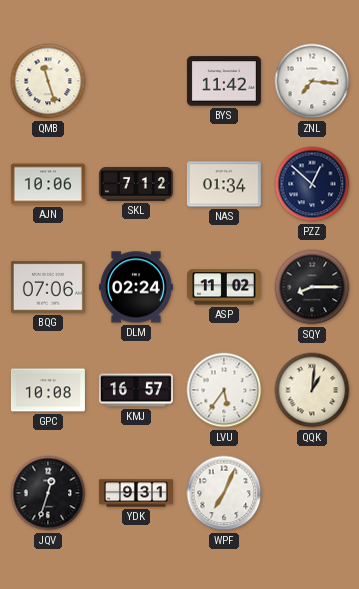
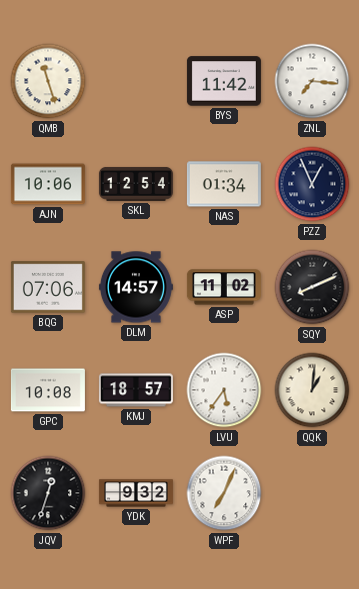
SKL: 7:12 -> 12:54 (136, 184)
PZZ: 12:52 -> 12:56 (312, 184)
DLM: 02:24 -> 14:57 (136, 287)
SQY: 8:15 -> 8:11 (312, 287)
KMJ: 16:57 -> 18:57 (136, 390)
YDK: 9:31 -> 9:32 (136, 493)
